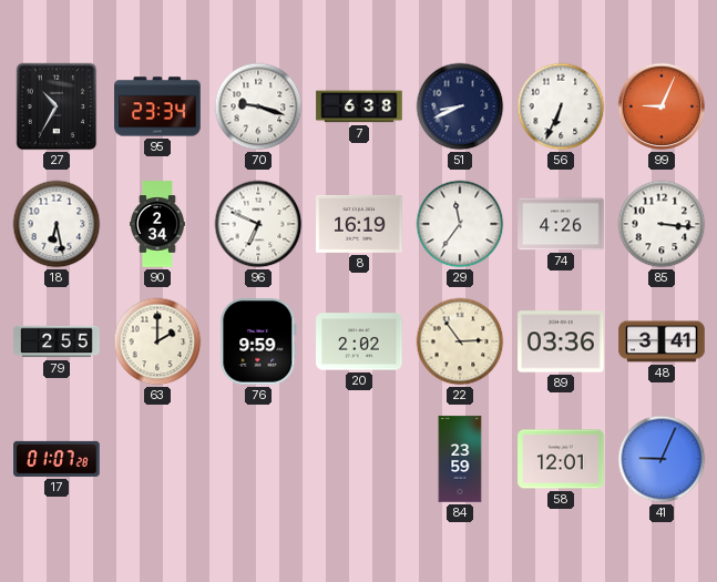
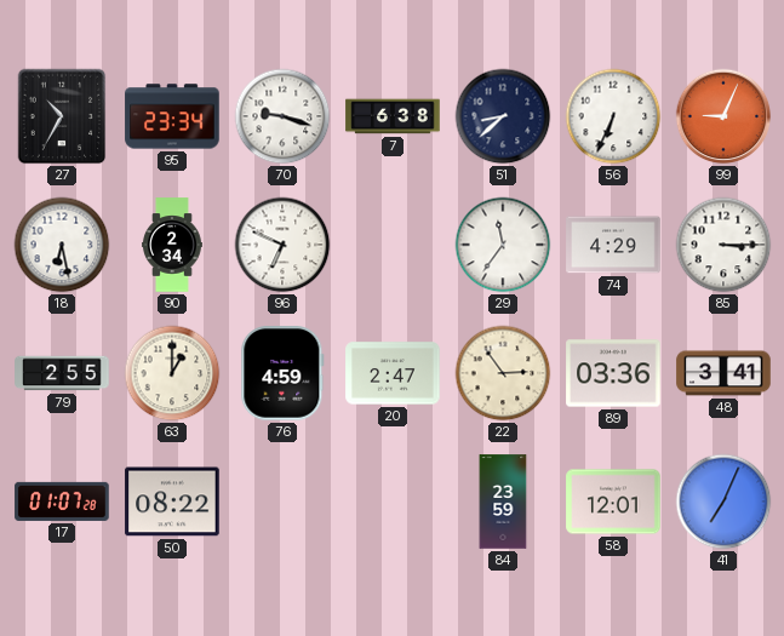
51: 8:41 -> 8:38 (503, 116)
8: 16:19 -> none (359, 224)
74: 4:26 -> 4:29 (613, 245)
85: 3:16 -> 3:15 (723, 245)
63: 2:00 -> 1:00 (172, 373)
76: 9:59 -> 4:59 (282, 373)
20: 2:02 -> 2:47 (393, 373)
50: none -> 08:22 (172, 502)
41: 9:04 -> 7:04 (723, 502)
